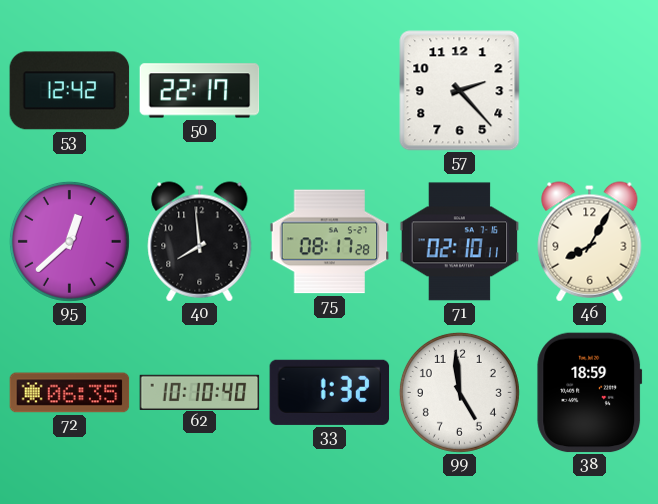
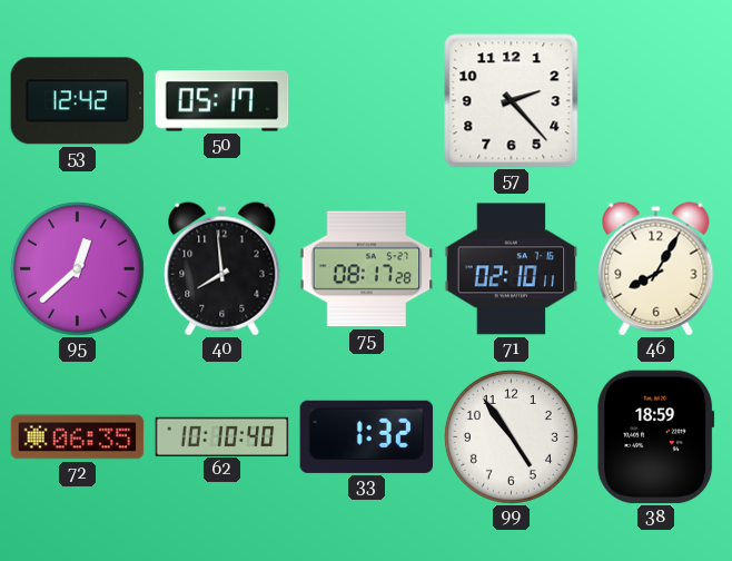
50: 22:17 -> 05:17 (222, 101)
99: 4:59 -> 4:54 (511, 436)
